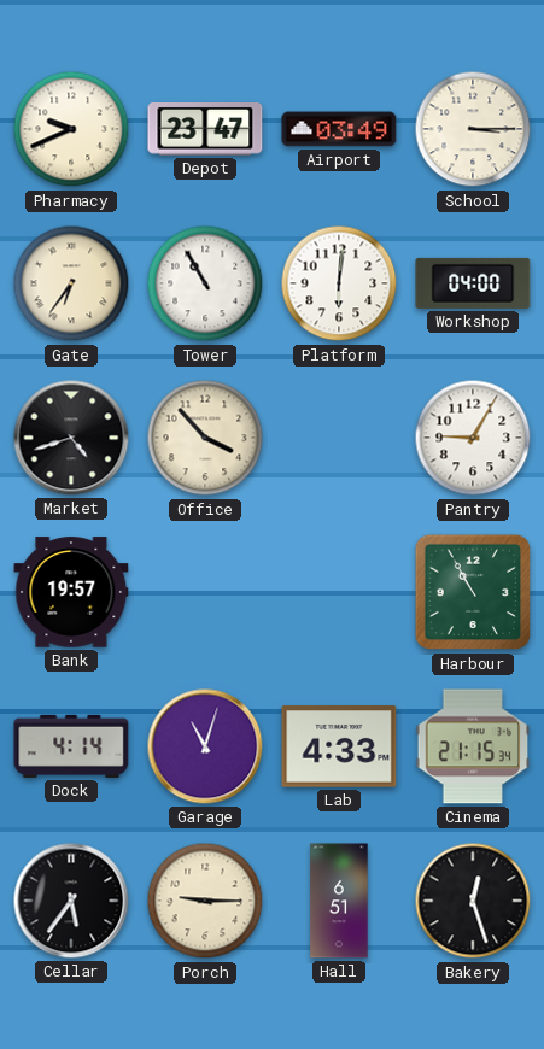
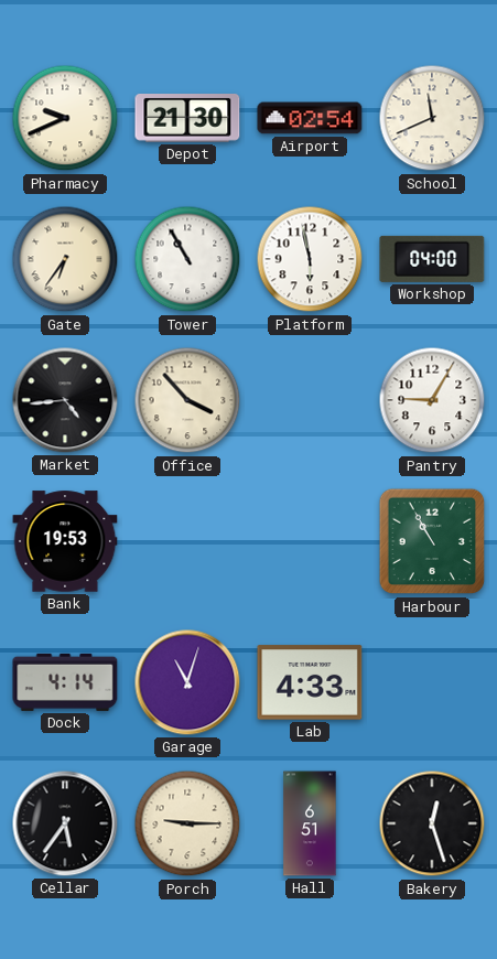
Depot: 23:47 -> 21:30 (187, 119)
Airport: 03:49 -> 02:54 (310, 118)
School: 3:15 -> 11:41 (432, 118)
Platform: 6:01 -> 5:58 (310, 259)
Market: 4:42 -> 4:44 (65, 400)
Bank: 19:57 -> 19:53 (65, 541)
Cinema: 21:15 -> none (473, 746)
